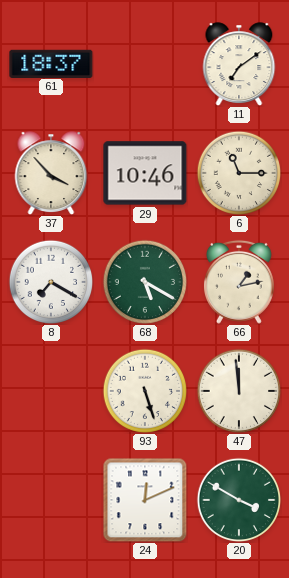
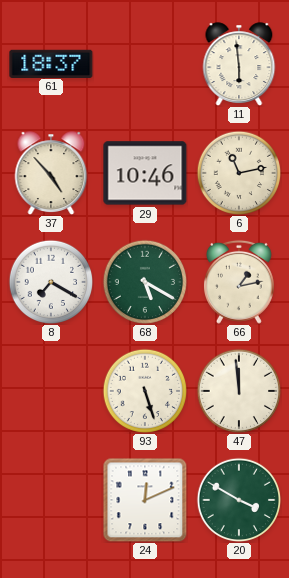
11: 7:09 -> 5:59 (239, 64)
37: 3:53 -> 4:53 (51, 173)
6: 11:15 -> 11:13 (239, 173)
